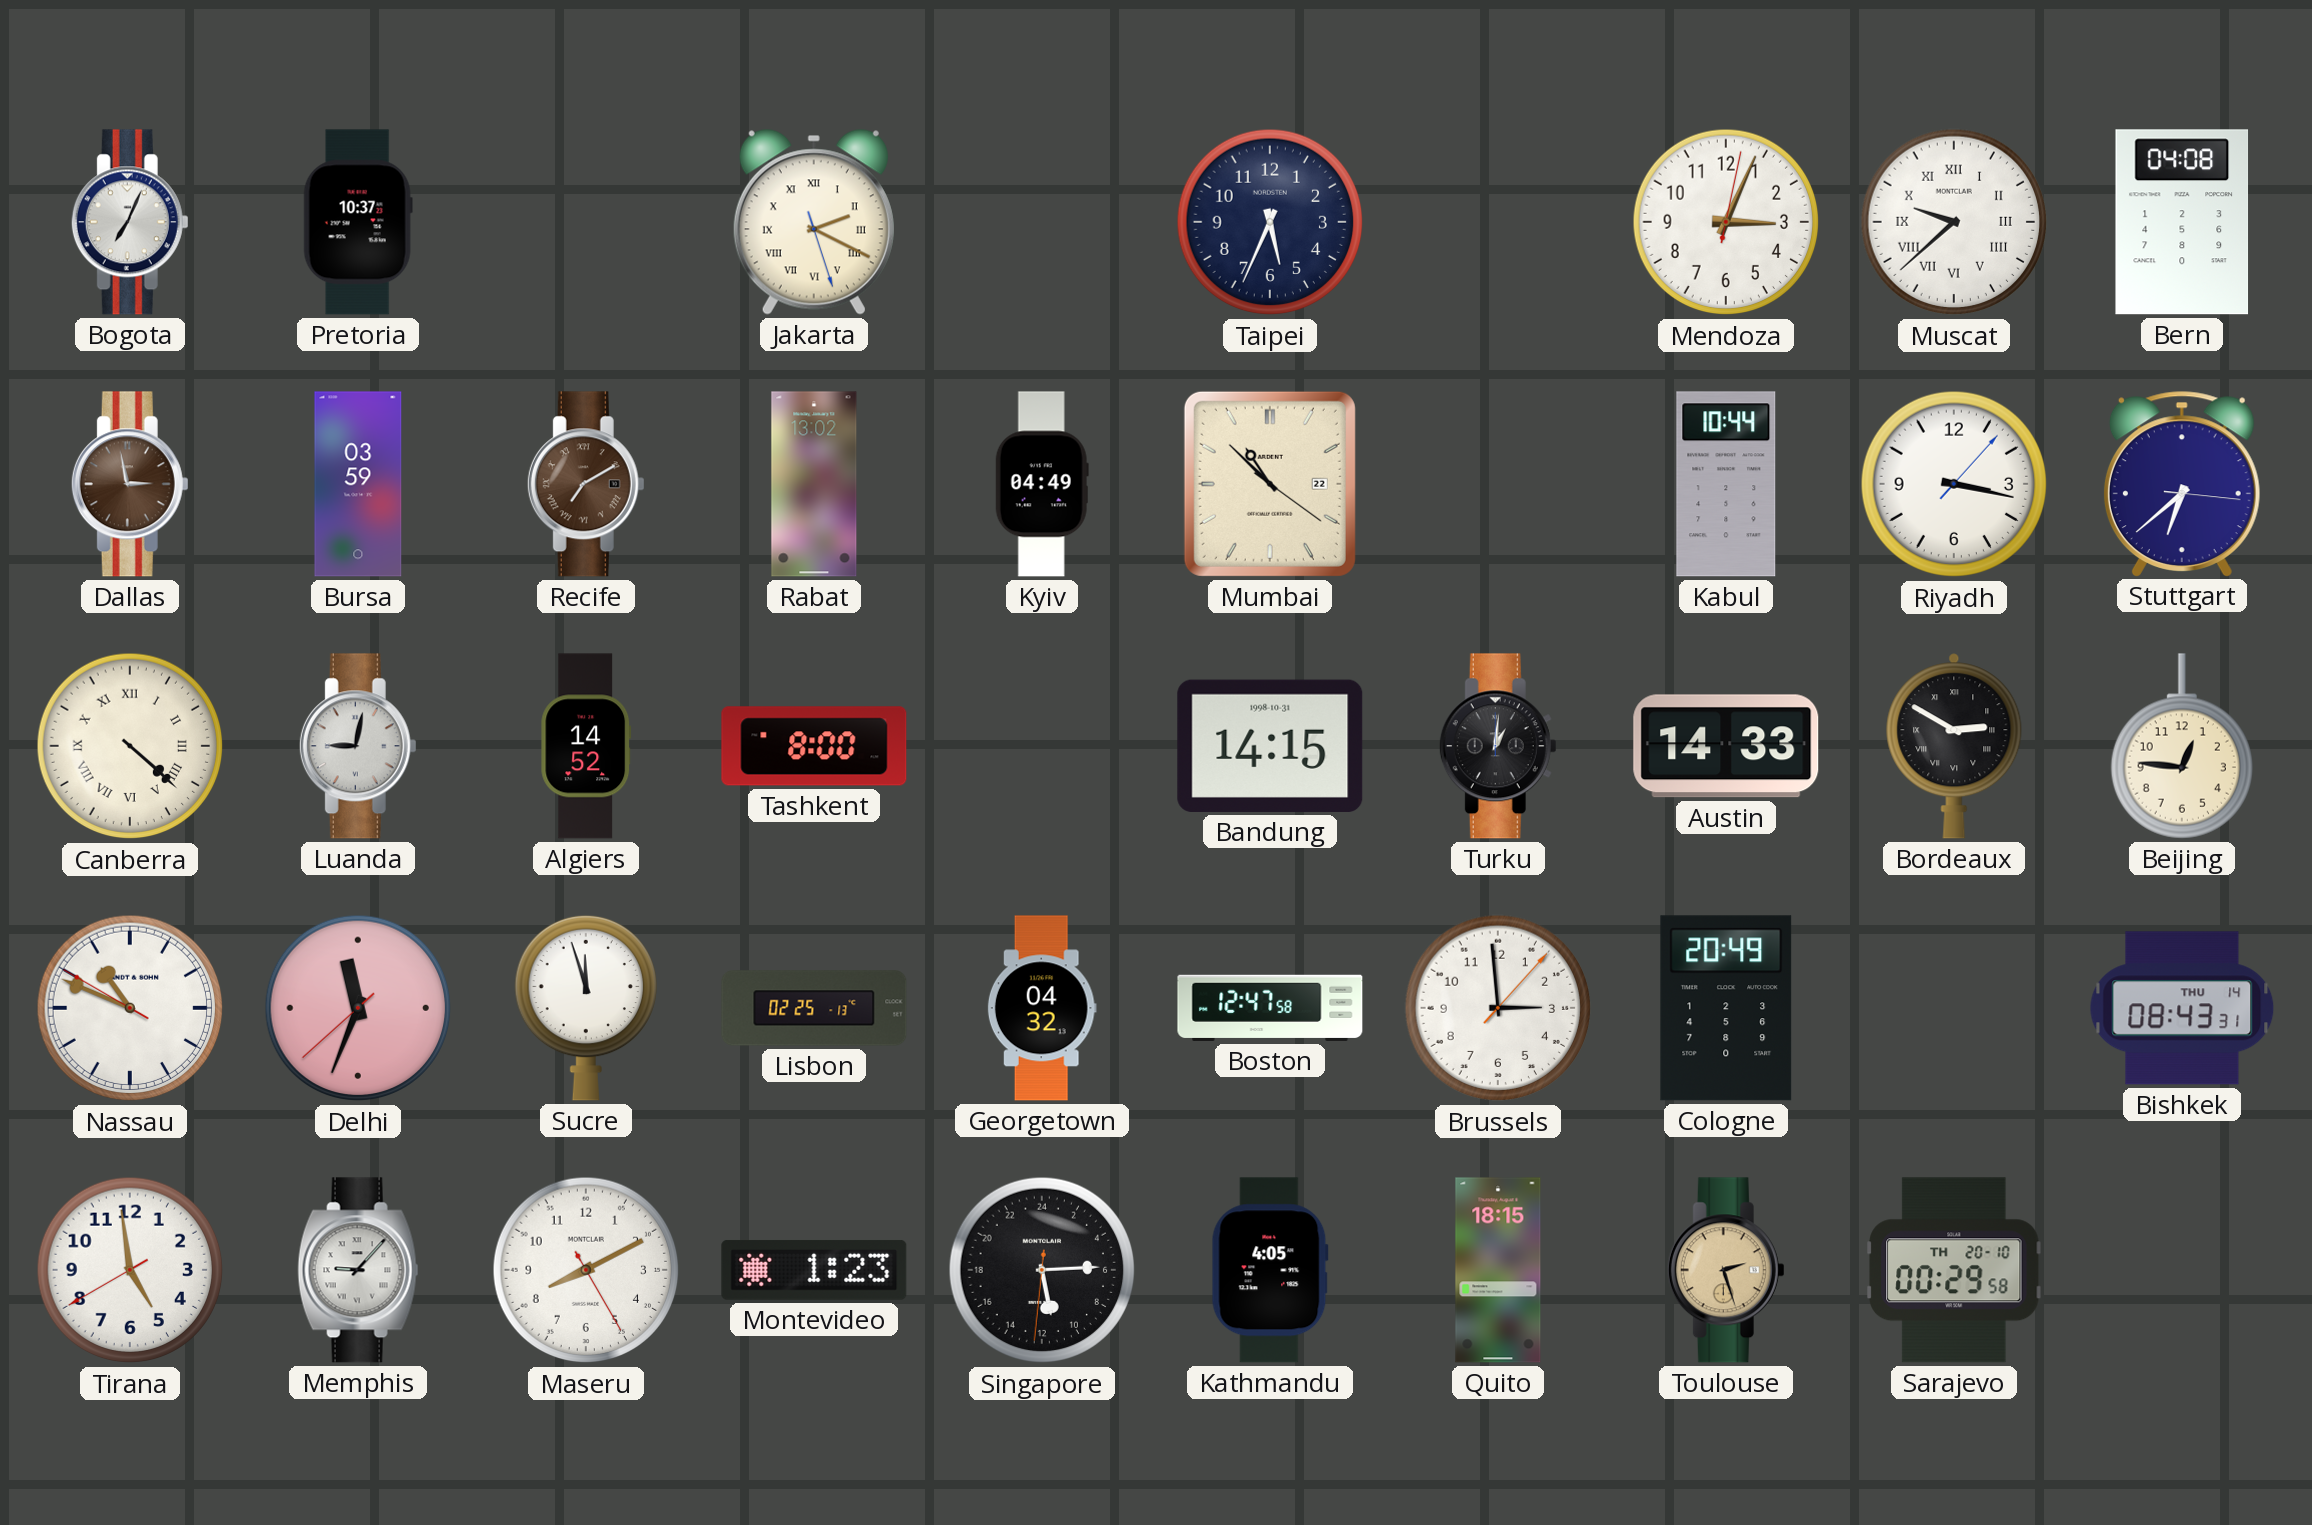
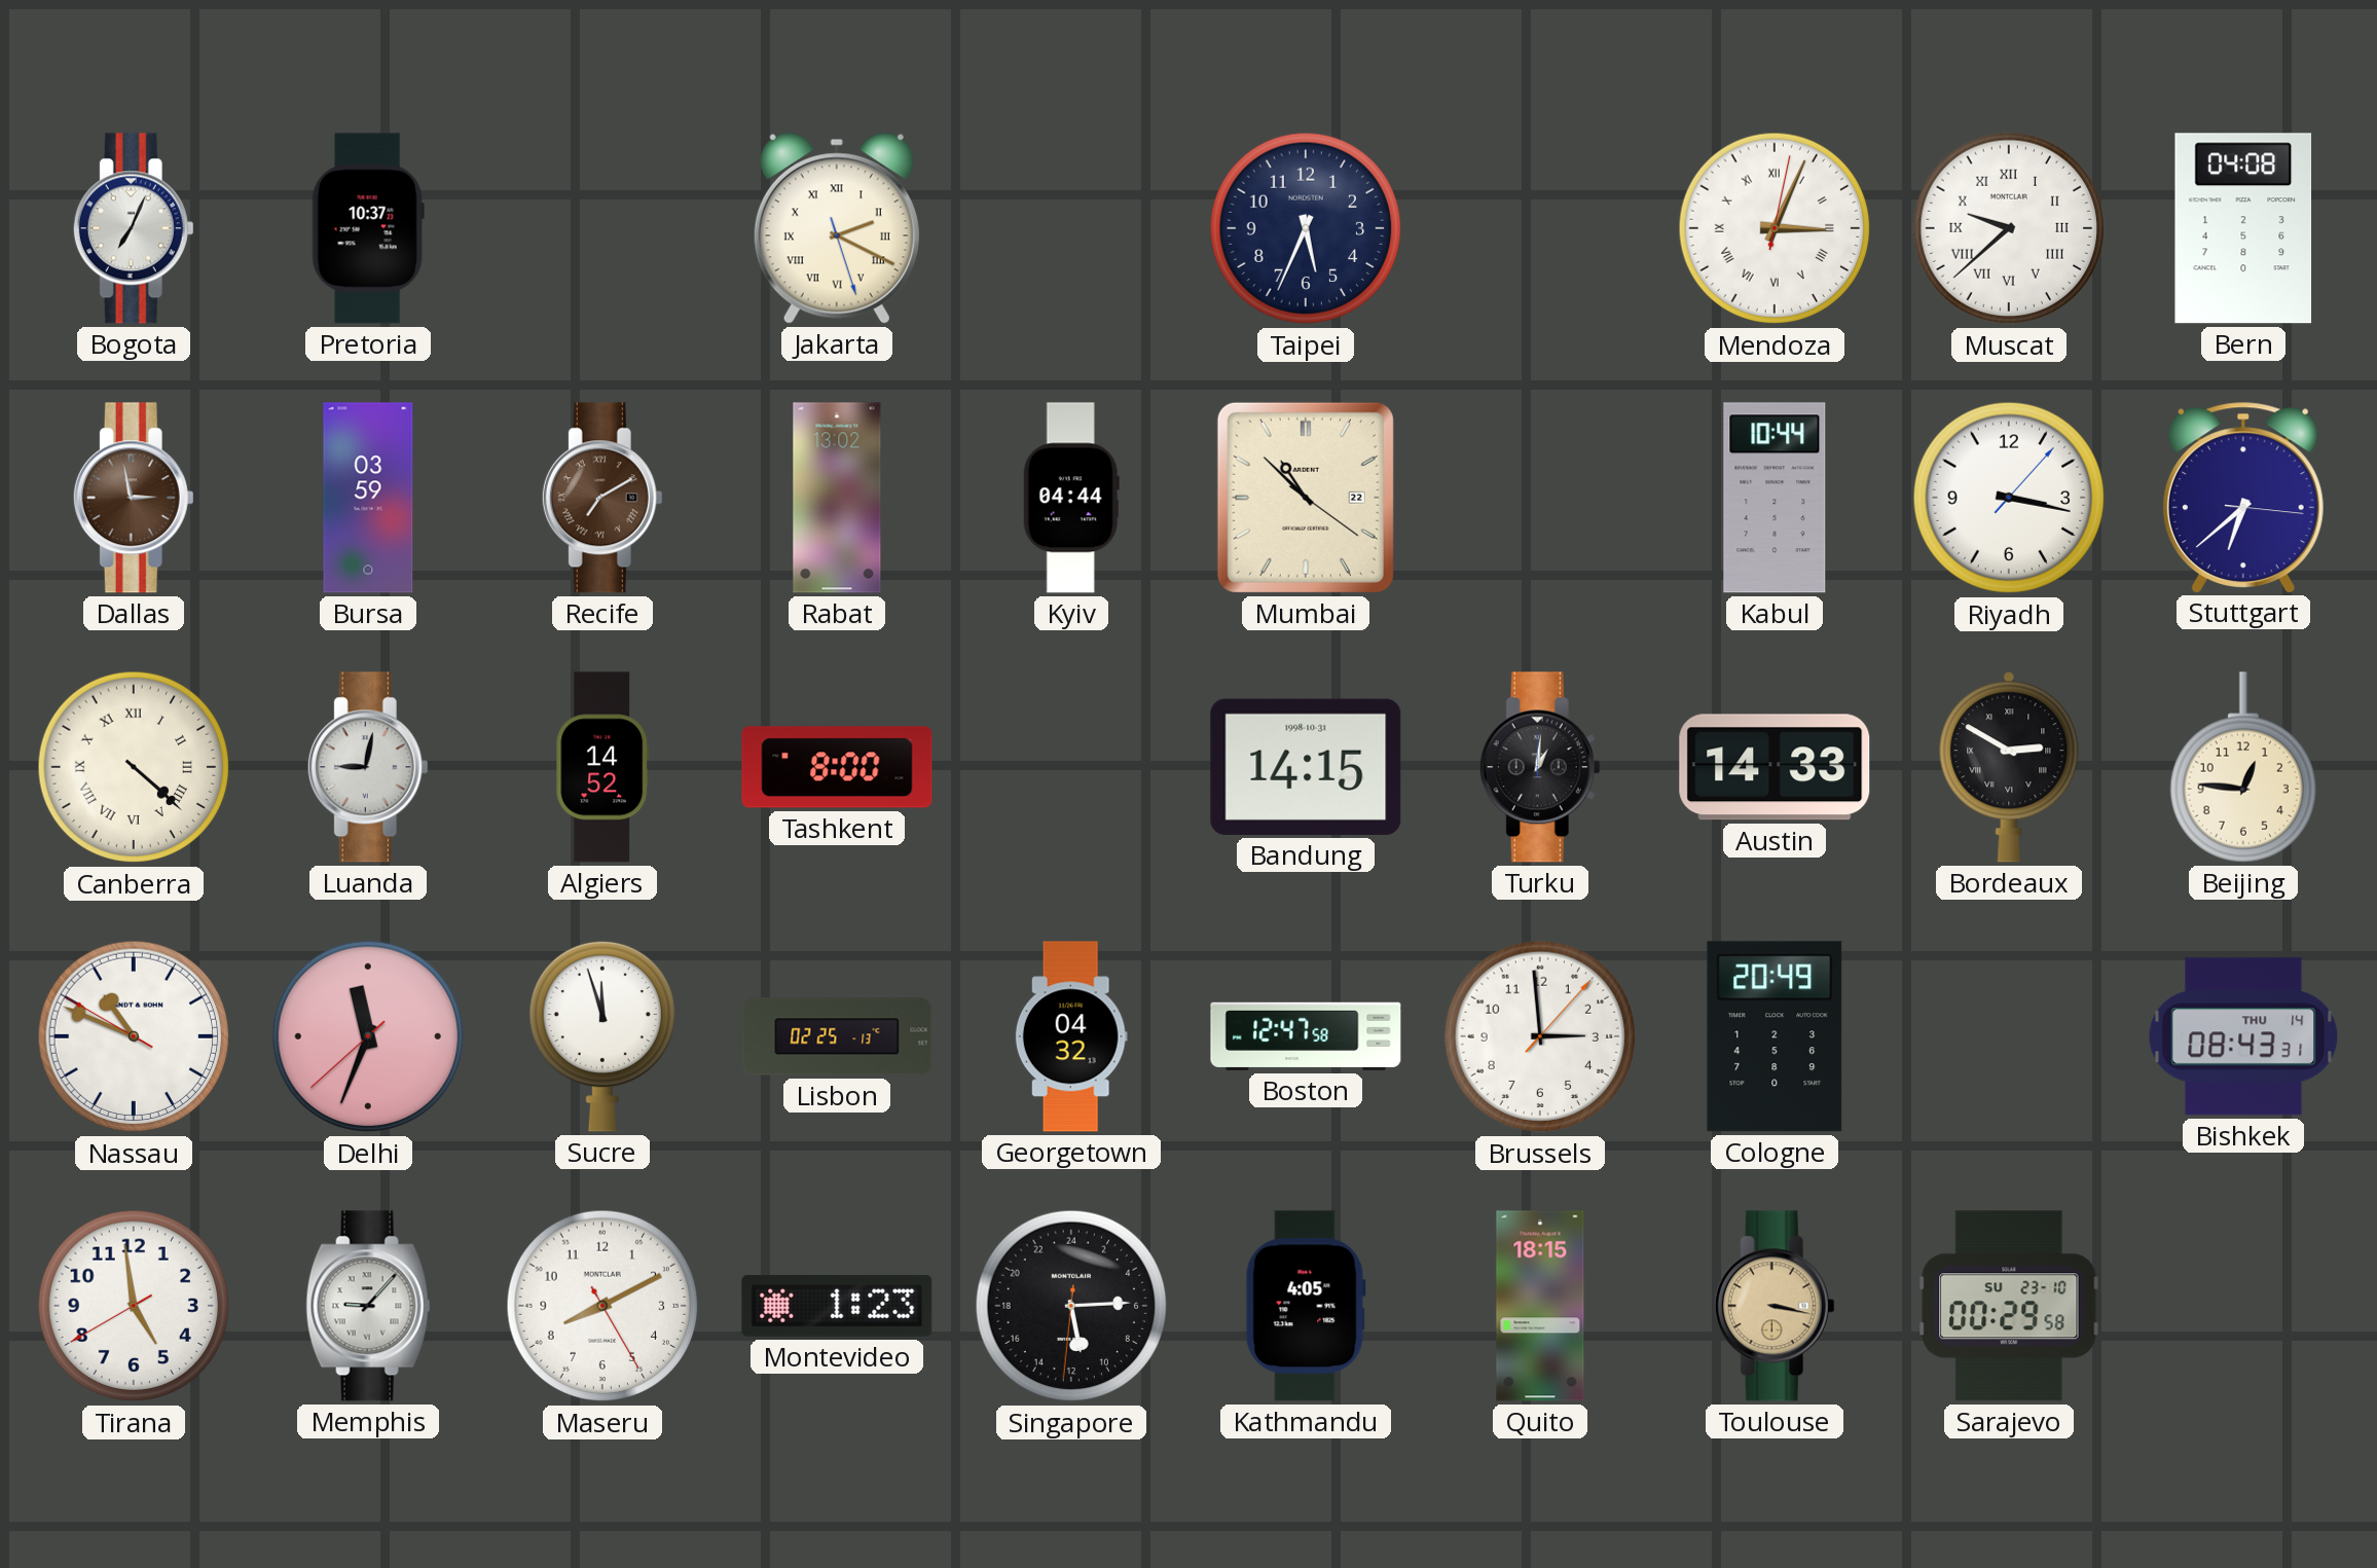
Mendoza numerals: Arabic -> Roman (1775, 228)
Kyiv: 04:49 -> 04:44 (1071, 498)
Toulouse: 2:27 -> 3:17 (1775, 1306)
Sarajevo date: TH 20-10 -> SU 23-10 (2009, 1306)
